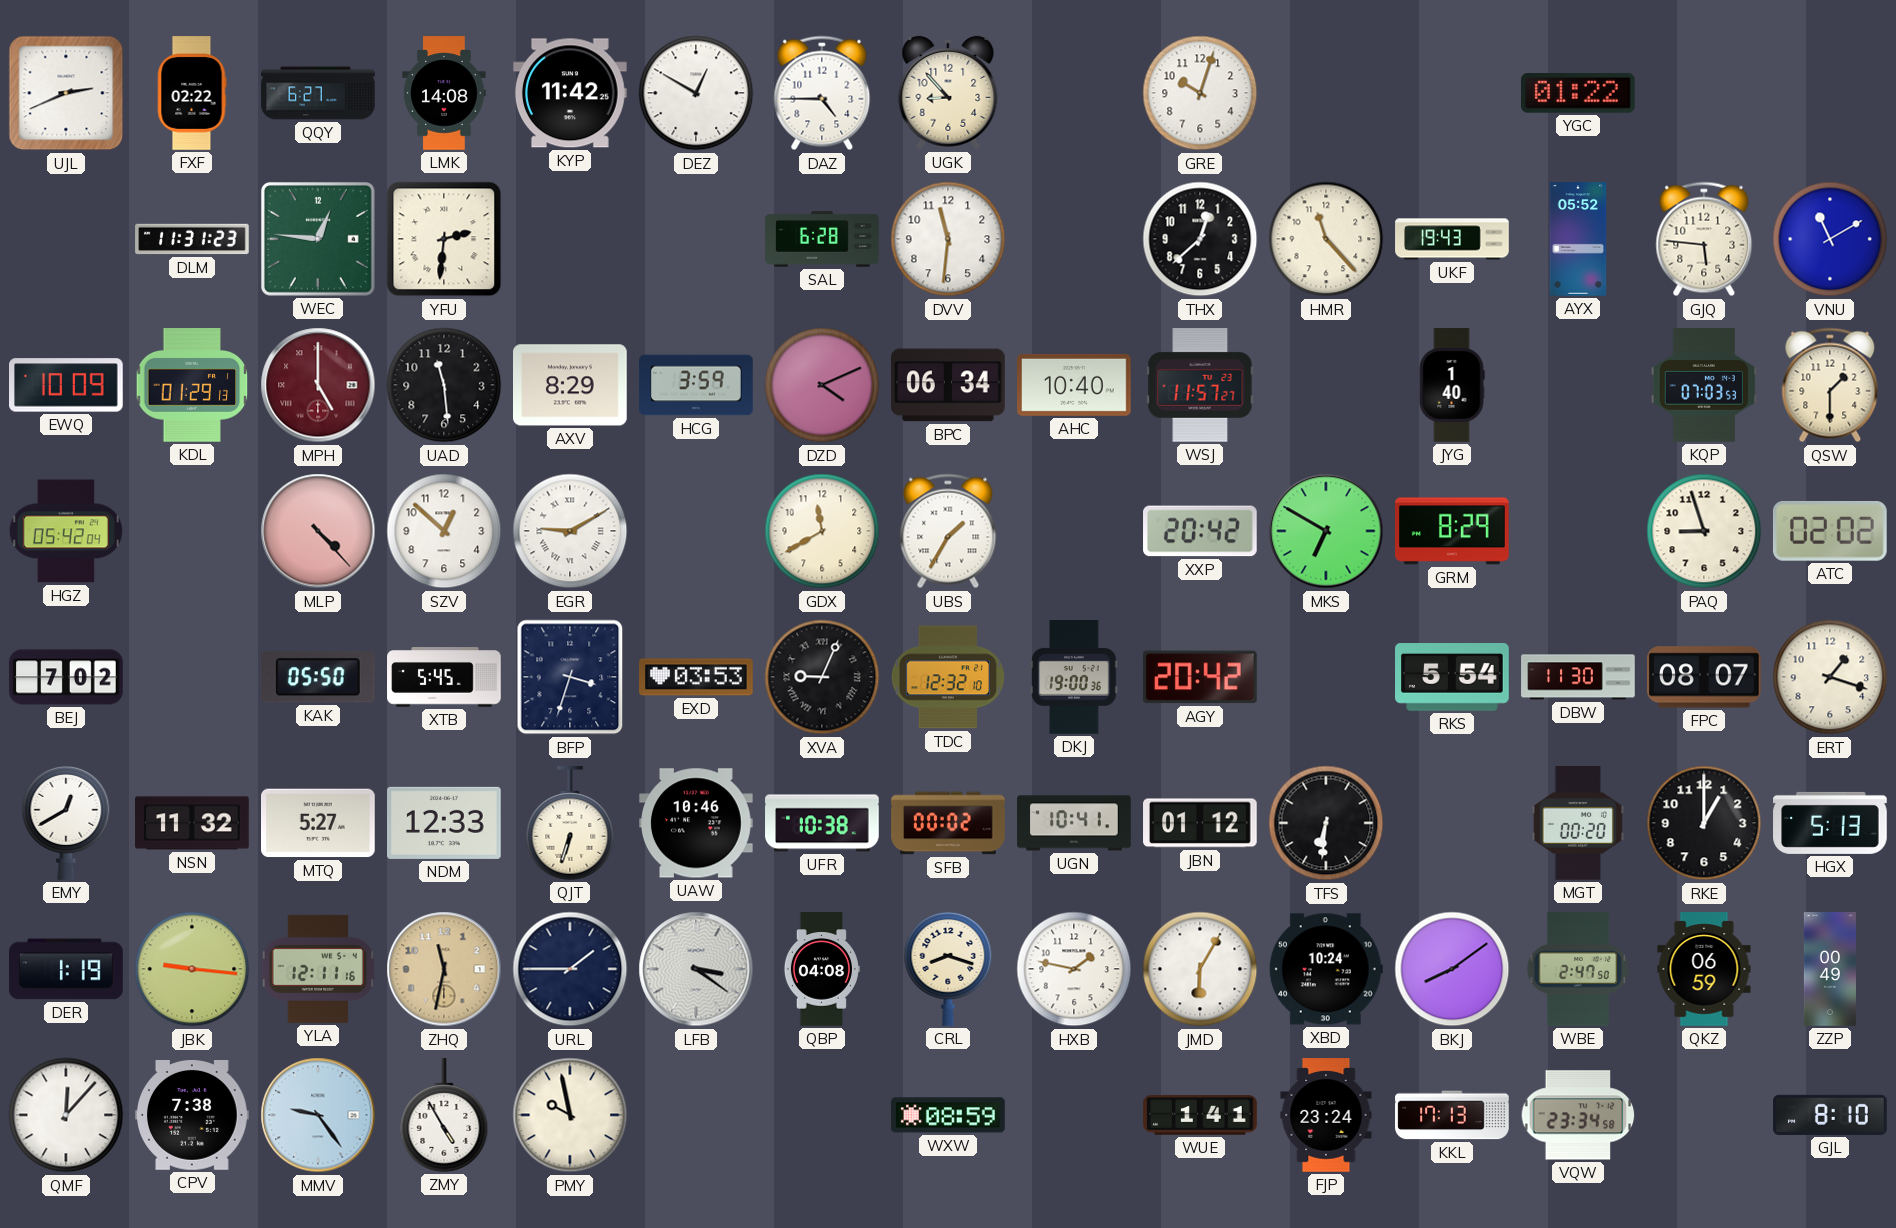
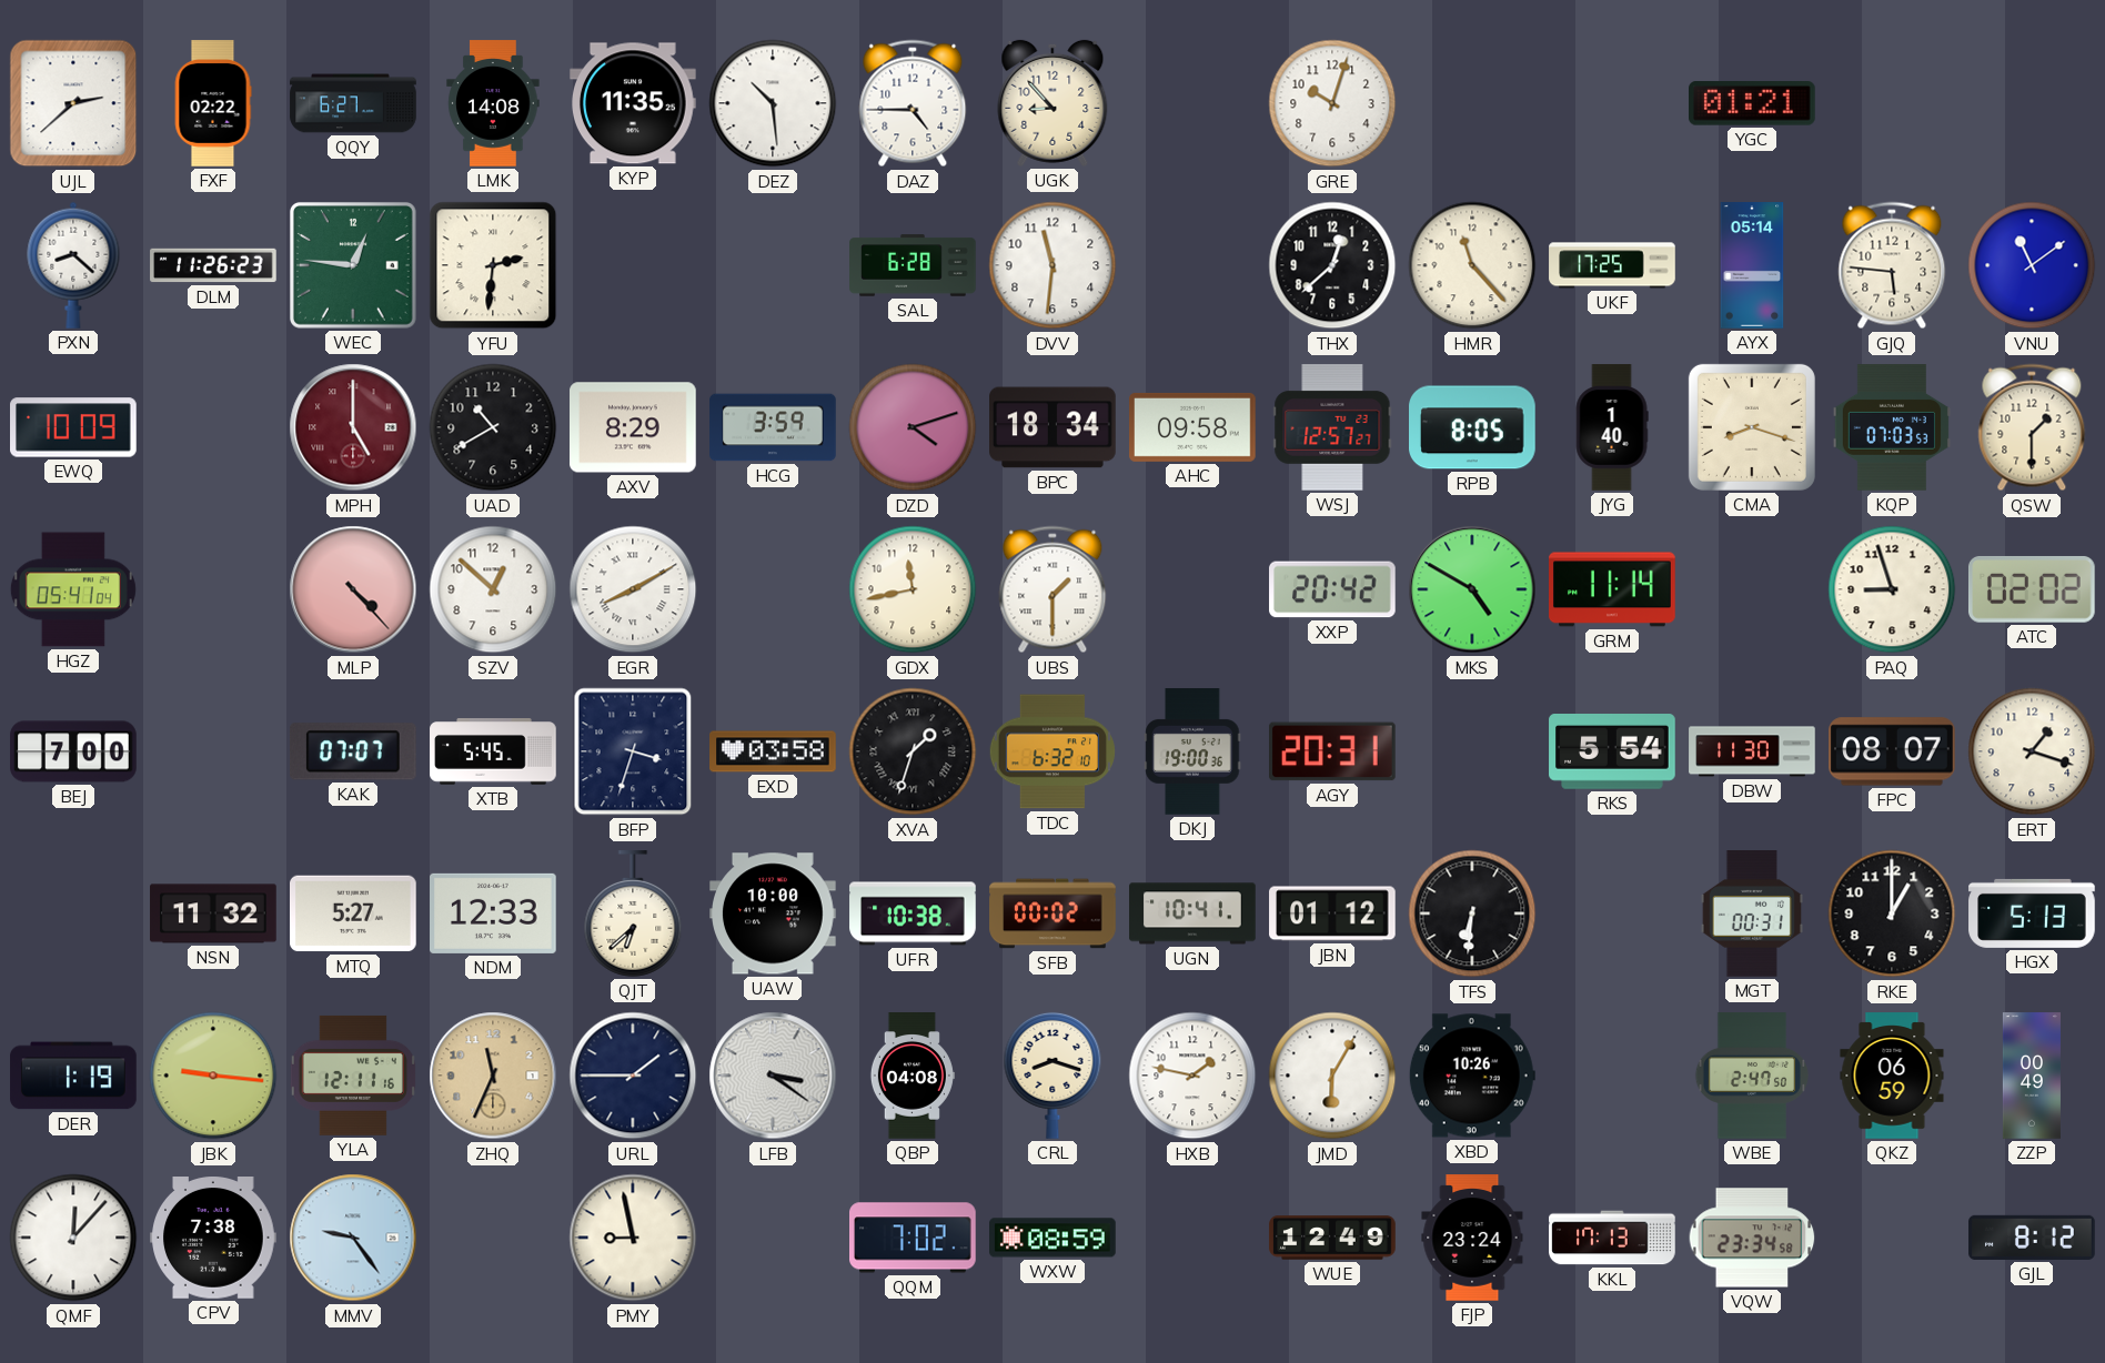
UJL: 2:41 -> 2:38 (73, 103)
KYP: 11:42 -> 11:35 (634, 103)
DEZ: 12:50 -> 10:29 (773, 103)
YGC: 01:22 -> 01:21 (1753, 103)
PXN: none -> 8:22 (73, 265)
DLM: 11:31 -> 11:26 (213, 265)
UKF: 19:43 -> 17:25 (1612, 265)
AYX: 05:52 -> 05:14 (1752, 265)
VNU: 11:10 -> 11:09 (2032, 265)
KDL: 01:29 -> none (192, 385)
UAD: 11:29 -> 10:40 (493, 427)
DZD: 4:11 -> 4:12 (913, 427)
BPC: 06:34 -> 18:34 (1052, 427)
AHC: 10:40 -> 09:58 (1192, 427)
WSJ: 11:57 -> 12:57 (1332, 427)
RPB: none -> 8:05 (1473, 427)
CMA: none -> 8:18 (1752, 427)
HGZ: 05:42 -> 05:41 (73, 589)
EGR: 9:10 -> 8:10 (633, 589)
GDX: 11:40 -> 11:43 (913, 589)
UBS: 1:35 -> 1:30 (1052, 589)
MKS: 6:50 -> 4:50 (1472, 589)
GRM: 8:29 -> 11:14 (1612, 589)
BEJ: 7:02 -> 7:00 (73, 751)
KAK: 05:50 -> 07:07 (353, 751)
EXD: 03:53 -> 03:58 (773, 751)
XVA: 9:04 -> 1:33 (913, 751)
TDC: 12:32 -> 6:32 (1052, 751)
AGY: 20:42 -> 20:31 (1333, 751)
EMY: 12:40 -> none (66, 823)
QJT: 6:33 -> 6:38 (633, 913)
UAW: 10:46 -> 10:00 (774, 913)
MGT: 00:20 -> 00:31 (1752, 913)
ZHQ: 11:32 -> 11:34 (493, 1076)
XBD: 10:24 -> 10:26 (1472, 1076)
BKJ: 8:09 -> none (1452, 969)
ZMY: 4:55 -> none (444, 1115)
PMY: 9:58 -> 8:58 (633, 1238)
QQM: none -> 7:02 (914, 1238)
WUE: 1:41 -> 12:49 (1332, 1238)
GJL: 8:10 -> 8:12 (2032, 1238)
